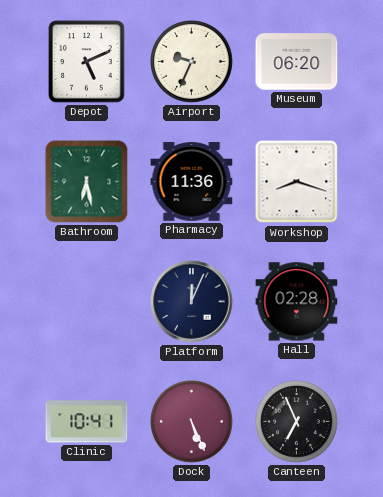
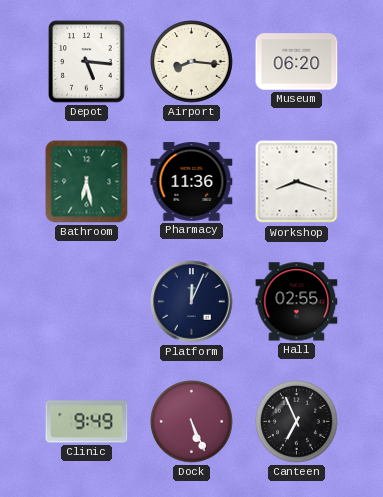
Depot: 5:11 -> 5:16 (87, 62)
Airport: 9:34 -> 8:16 (192, 62)
Hall: 02:28 -> 02:55 (297, 302)
Clinic: 10:41 -> 9:49 (87, 422)
